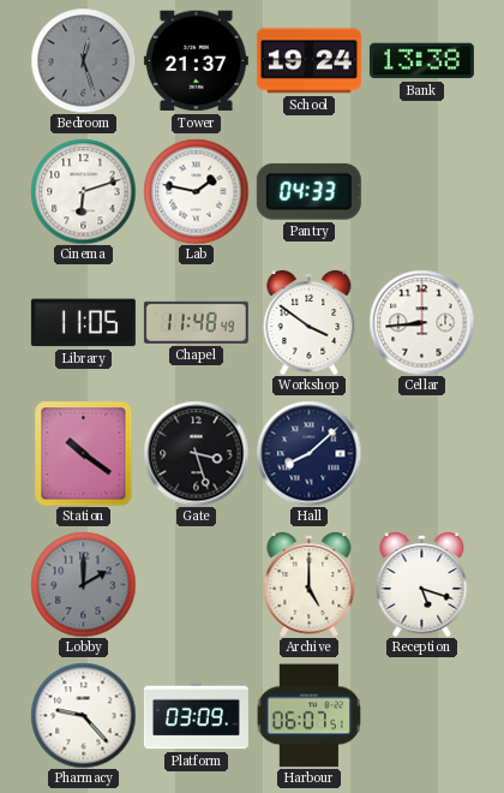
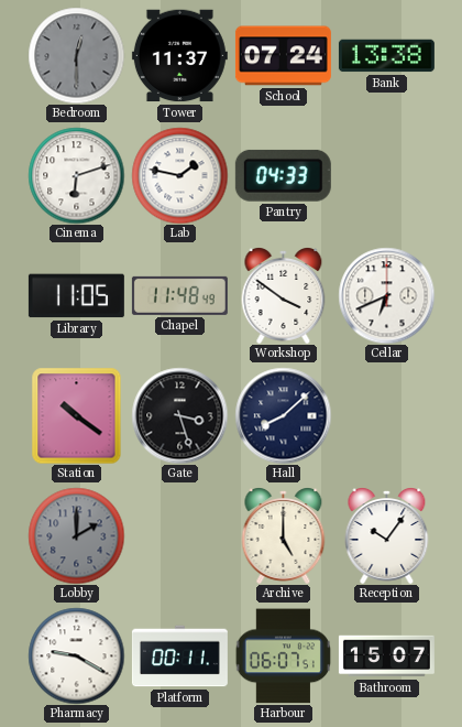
Bedroom: 12:27 -> 12:30 (76, 55)
Tower: 21:37 -> 11:37 (179, 56)
School: 19:24 -> 07:24 (283, 56)
Cellar: 8:44 -> 6:41 (386, 295)
Reception: 5:18 -> 10:06 (387, 536)
Pharmacy: 9:23 -> 9:20 (76, 655)
Platform: 03:09 -> 00:11 (179, 657)
Bathroom: none -> 15:07 (386, 657)
